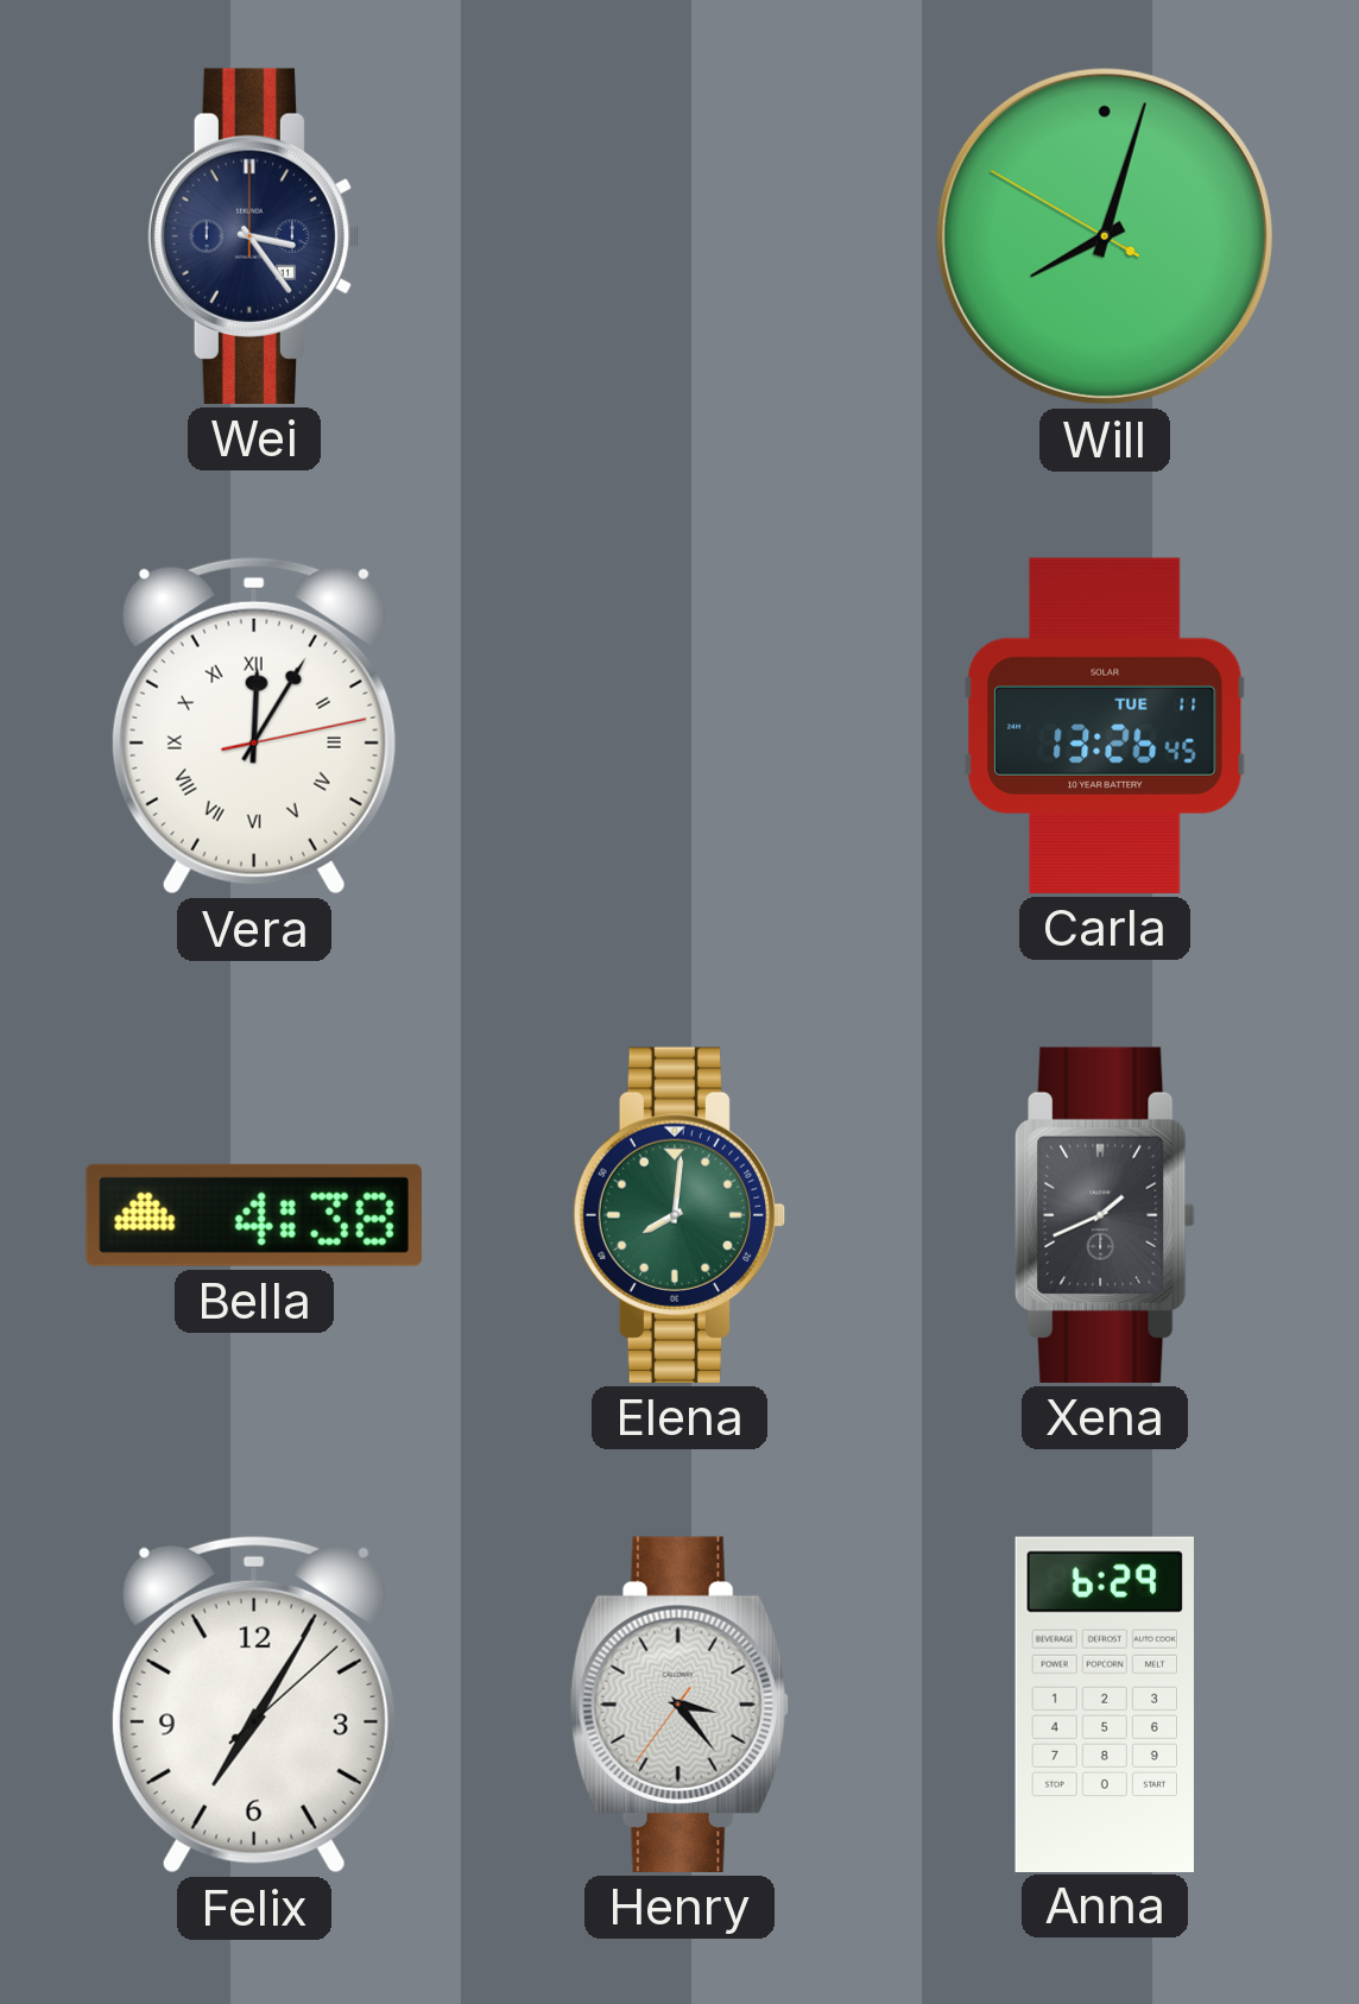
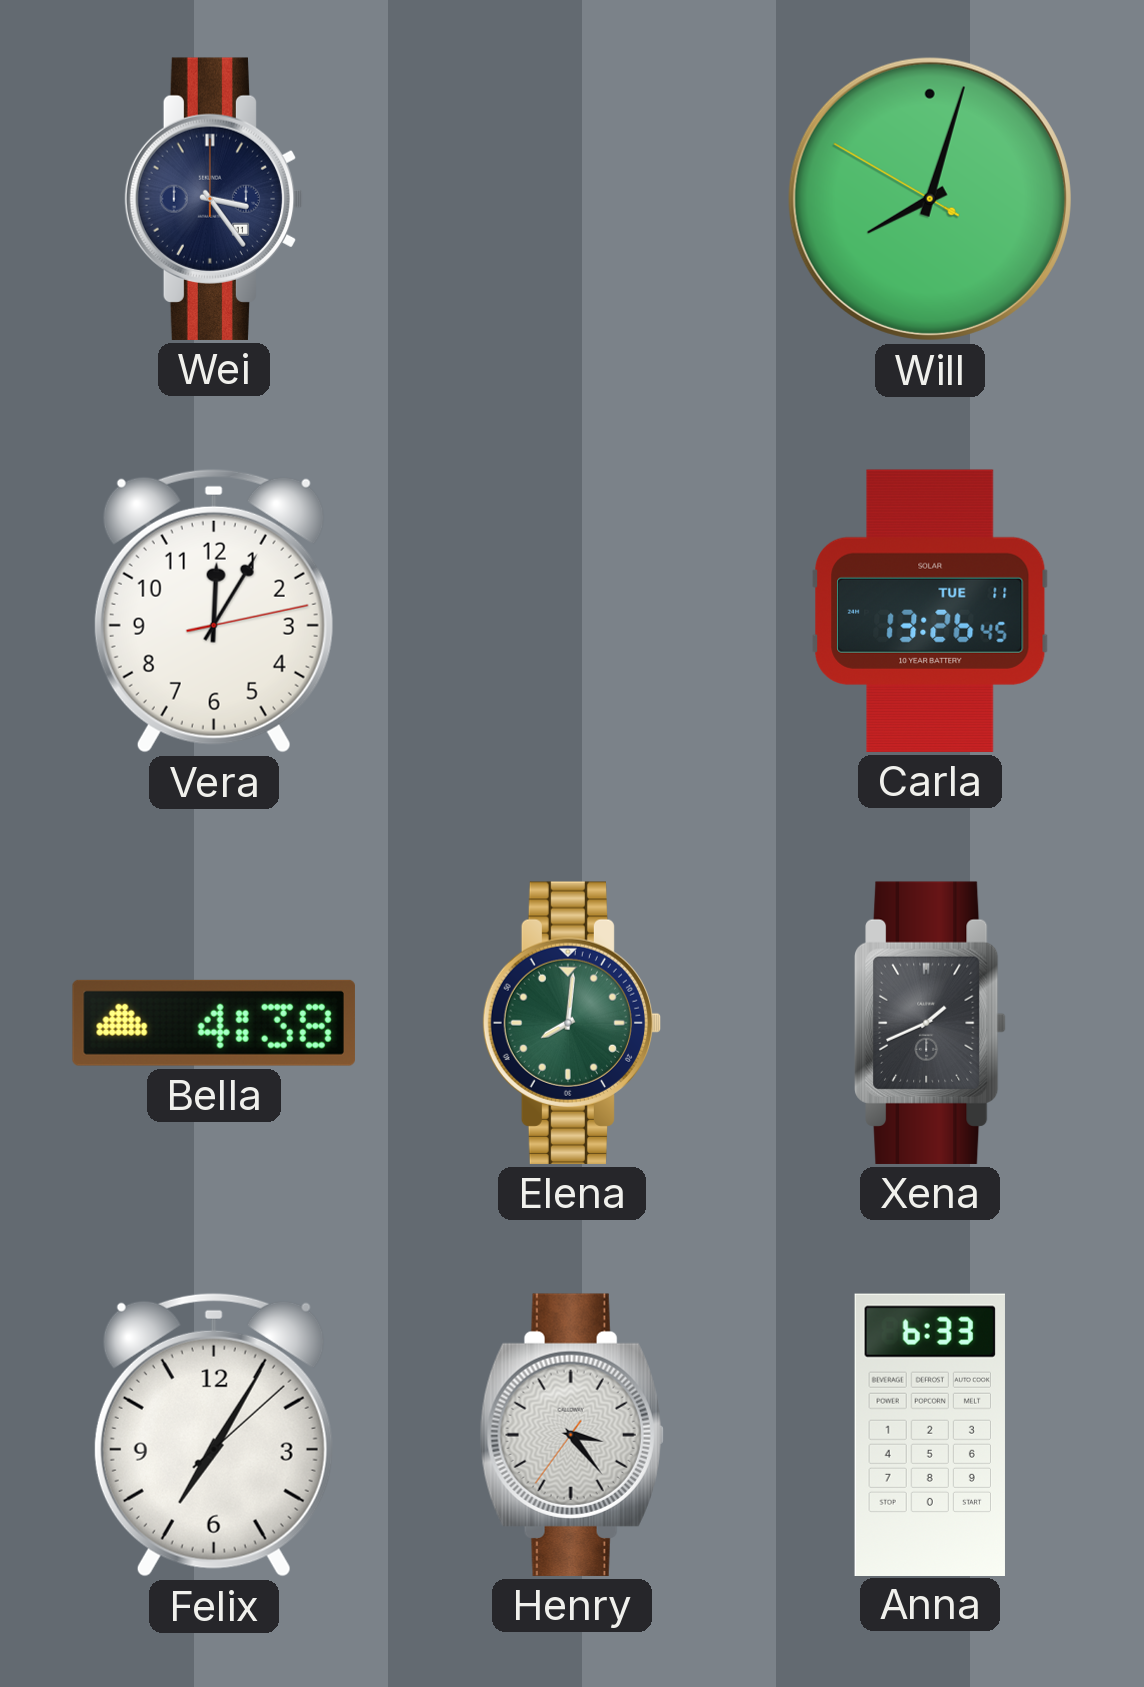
Vera numerals: Roman -> Arabic (214, 611)
Anna: 6:29 -> 6:33 (930, 1434)
